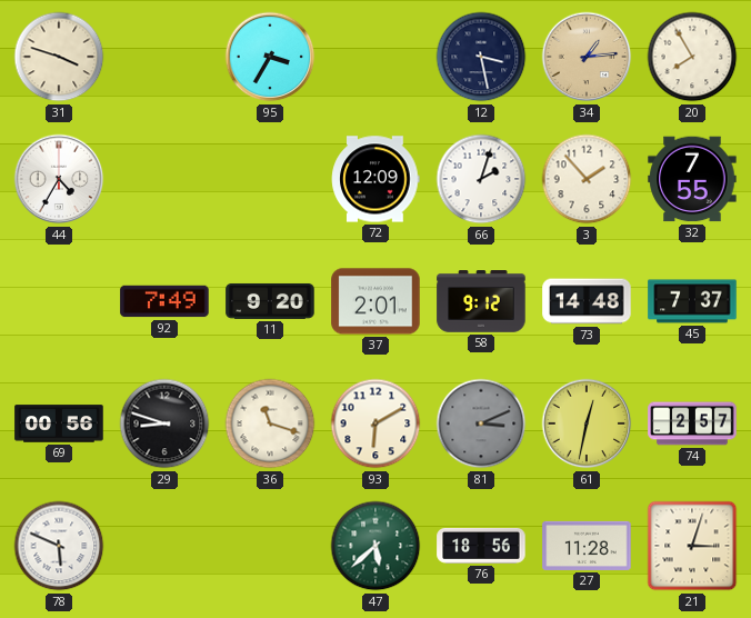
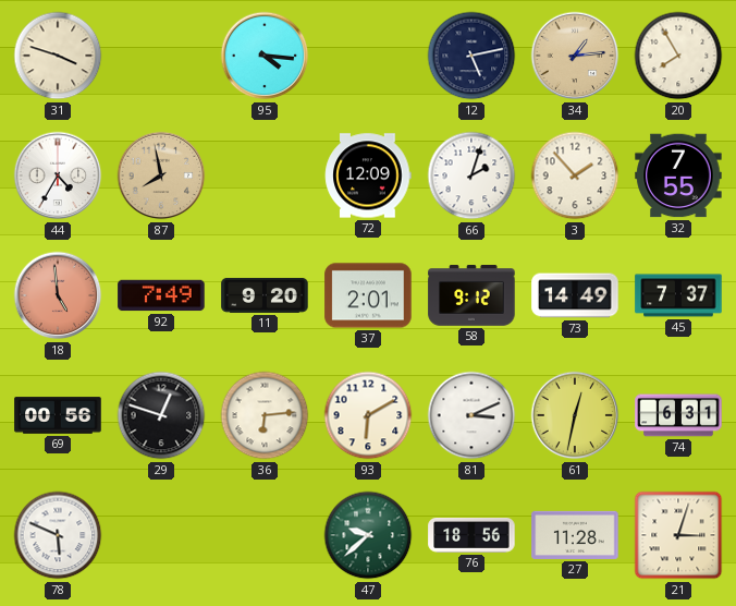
95: 3:35 -> 4:16 (265, 56)
12: 3:28 -> 5:13 (471, 56)
87: none -> 7:58 (161, 175)
18: none -> 4:59 (58, 295)
73: 14:48 -> 14:49 (575, 295)
29: 8:48 -> 12:48 (161, 415)
36: 11:18 -> 6:14 (265, 415)
81 dial: grey -> white (471, 415)
74: 2:57 -> 6:31 (678, 415)
47: 5:38 -> 9:38 (368, 535)
